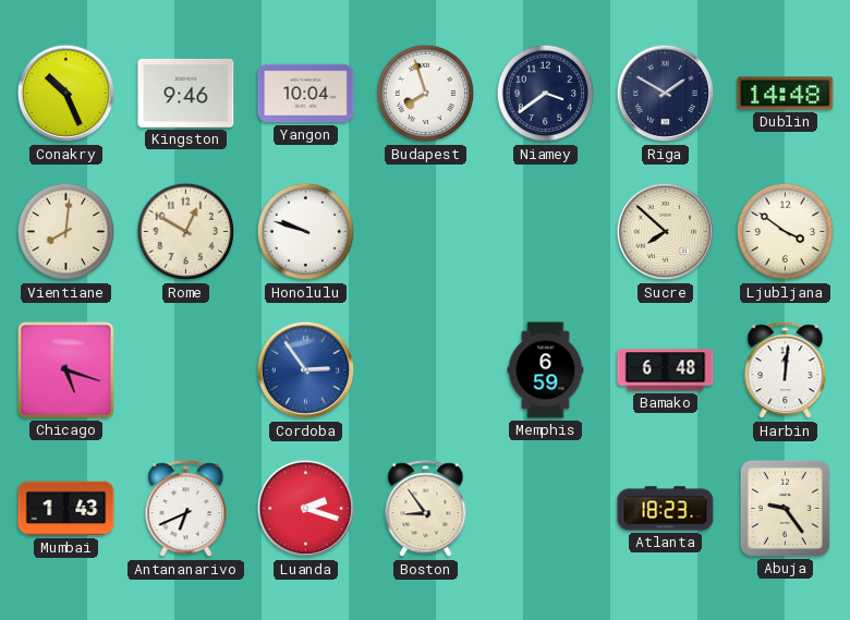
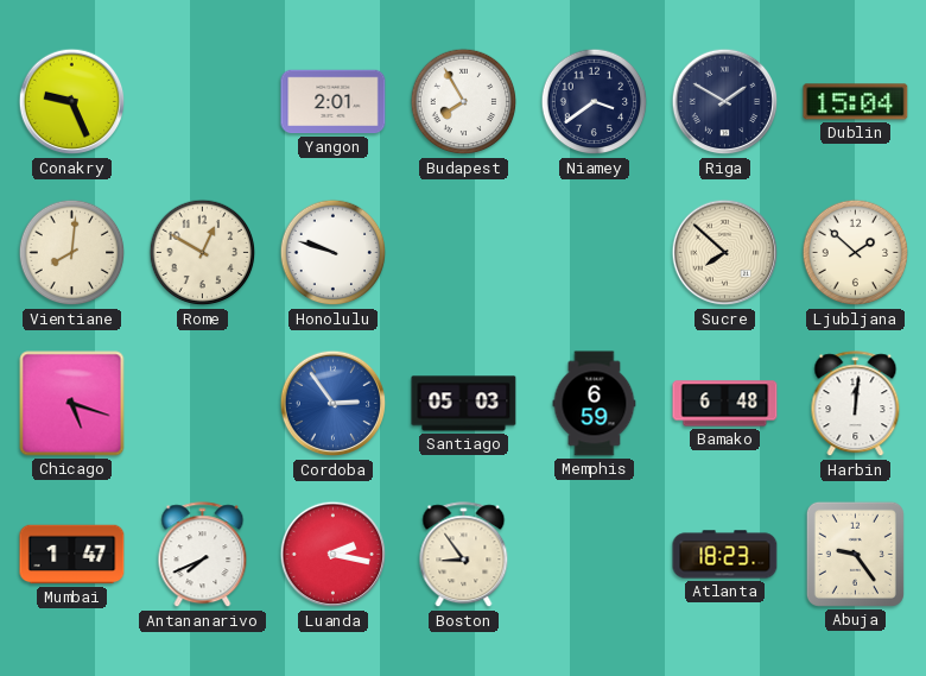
Conakry: 10:26 -> 9:26 (72, 102)
Kingston: 9:46 -> none (186, 93)
Yangon: 10:04 -> 2:01 (334, 102)
Budapest: 7:57 -> 7:55 (464, 102)
Dublin: 14:48 -> 15:04 (856, 102)
Ljubljana: 3:51 -> 1:52 (856, 253)
Santiago: none -> 05:03 (464, 404)
Mumbai: 1:43 -> 1:47 (72, 555)
Antananarivo: 6:41 -> 7:41 (203, 555)
Luanda: 2:18 -> 2:17 (334, 555)
